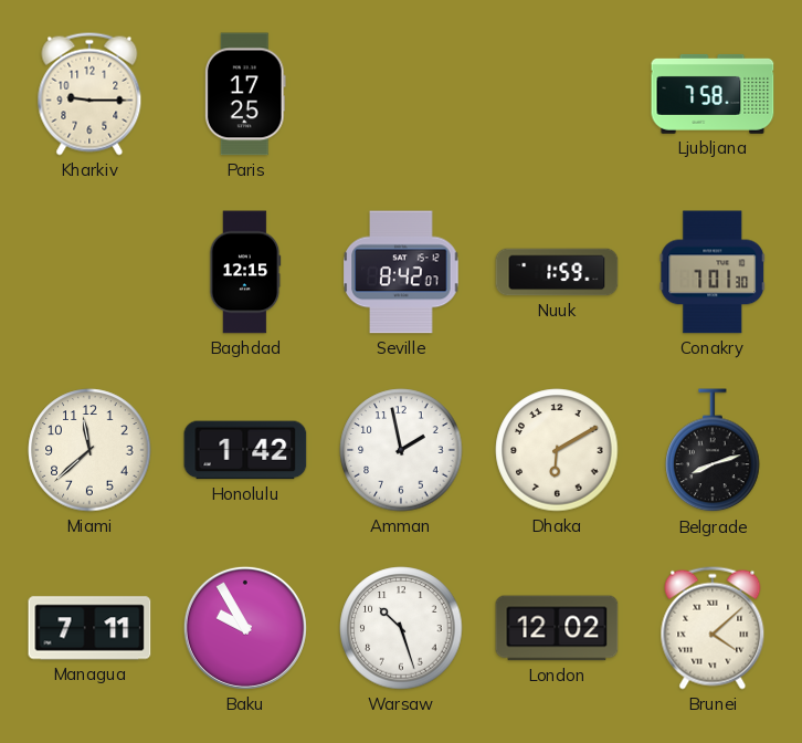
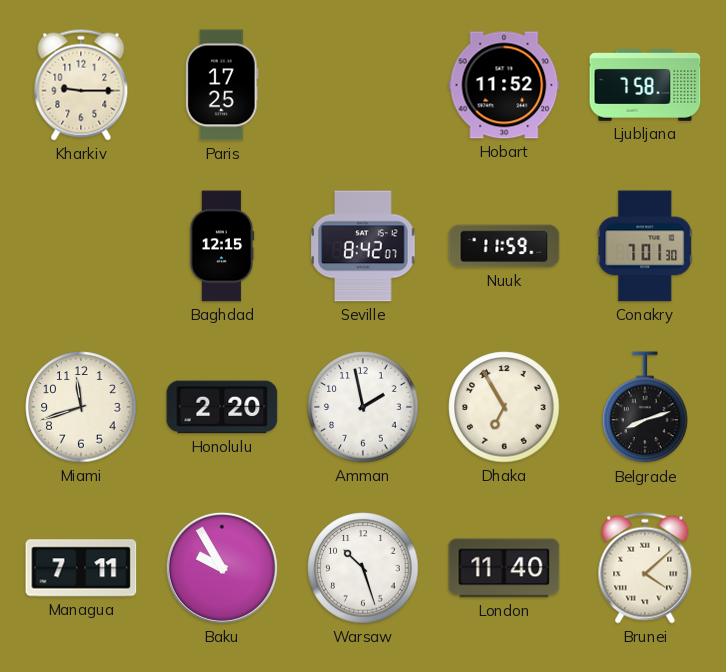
Hobart: none -> 11:52 (504, 85)
Nuuk: 1:59 -> 11:59 (504, 246)
Miami: 11:38 -> 11:42 (81, 407)
Honolulu: 1:42 -> 2:20 (222, 407)
Dhaka: 6:10 -> 6:55 (504, 407)
London: 12:02 -> 11:40 (504, 568)
